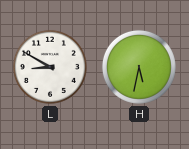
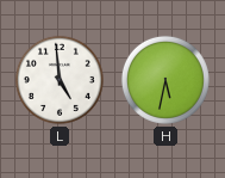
L: 8:50 -> 4:59 (60, 80)
